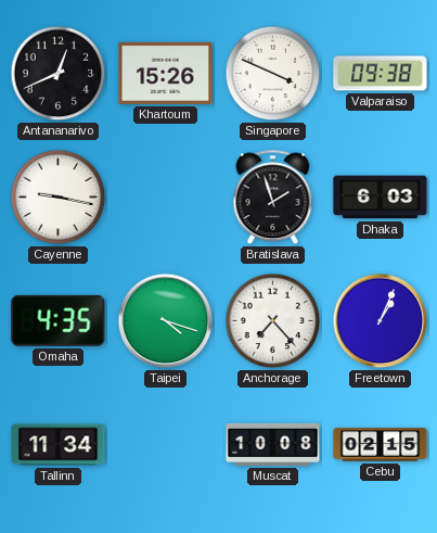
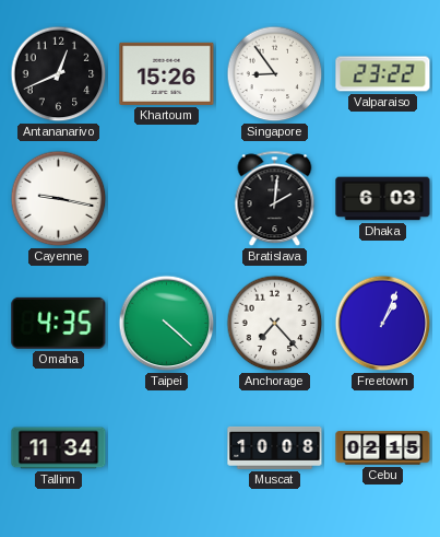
Singapore: 3:49 -> 8:54 (275, 74)
Valparaiso: 09:38 -> 23:22 (383, 74)
Bratislava: 1:57 -> 2:01 (275, 199)
Taipei: 4:18 -> 4:22 (167, 324)
